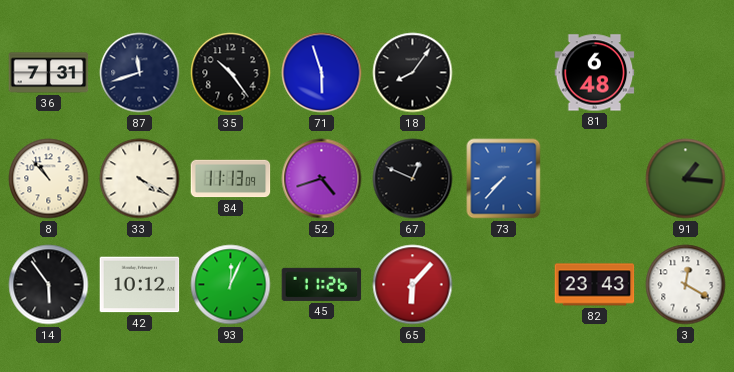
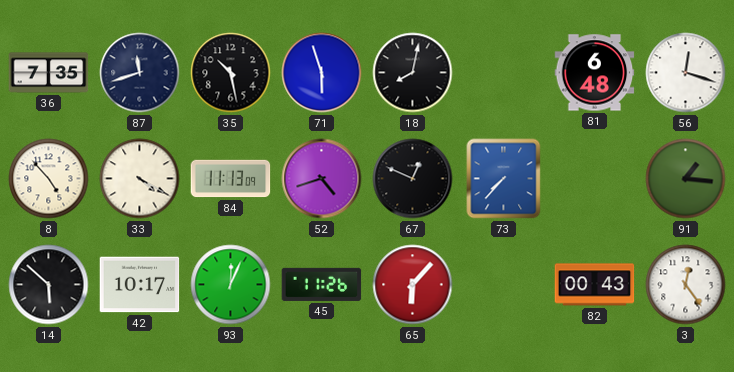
36: 7:31 -> 7:35 (49, 73)
35: 10:24 -> 10:28 (231, 73)
18: 8:06 -> 8:02 (413, 73)
56: none -> 12:18 (686, 73)
8: 10:53 -> 4:53 (49, 179)
14: 5:54 -> 5:52 (49, 285)
42: 10:12 -> 10:17 (140, 285)
82: 23:43 -> 00:43 (595, 285)
3: 12:20 -> 12:24 (686, 285)
